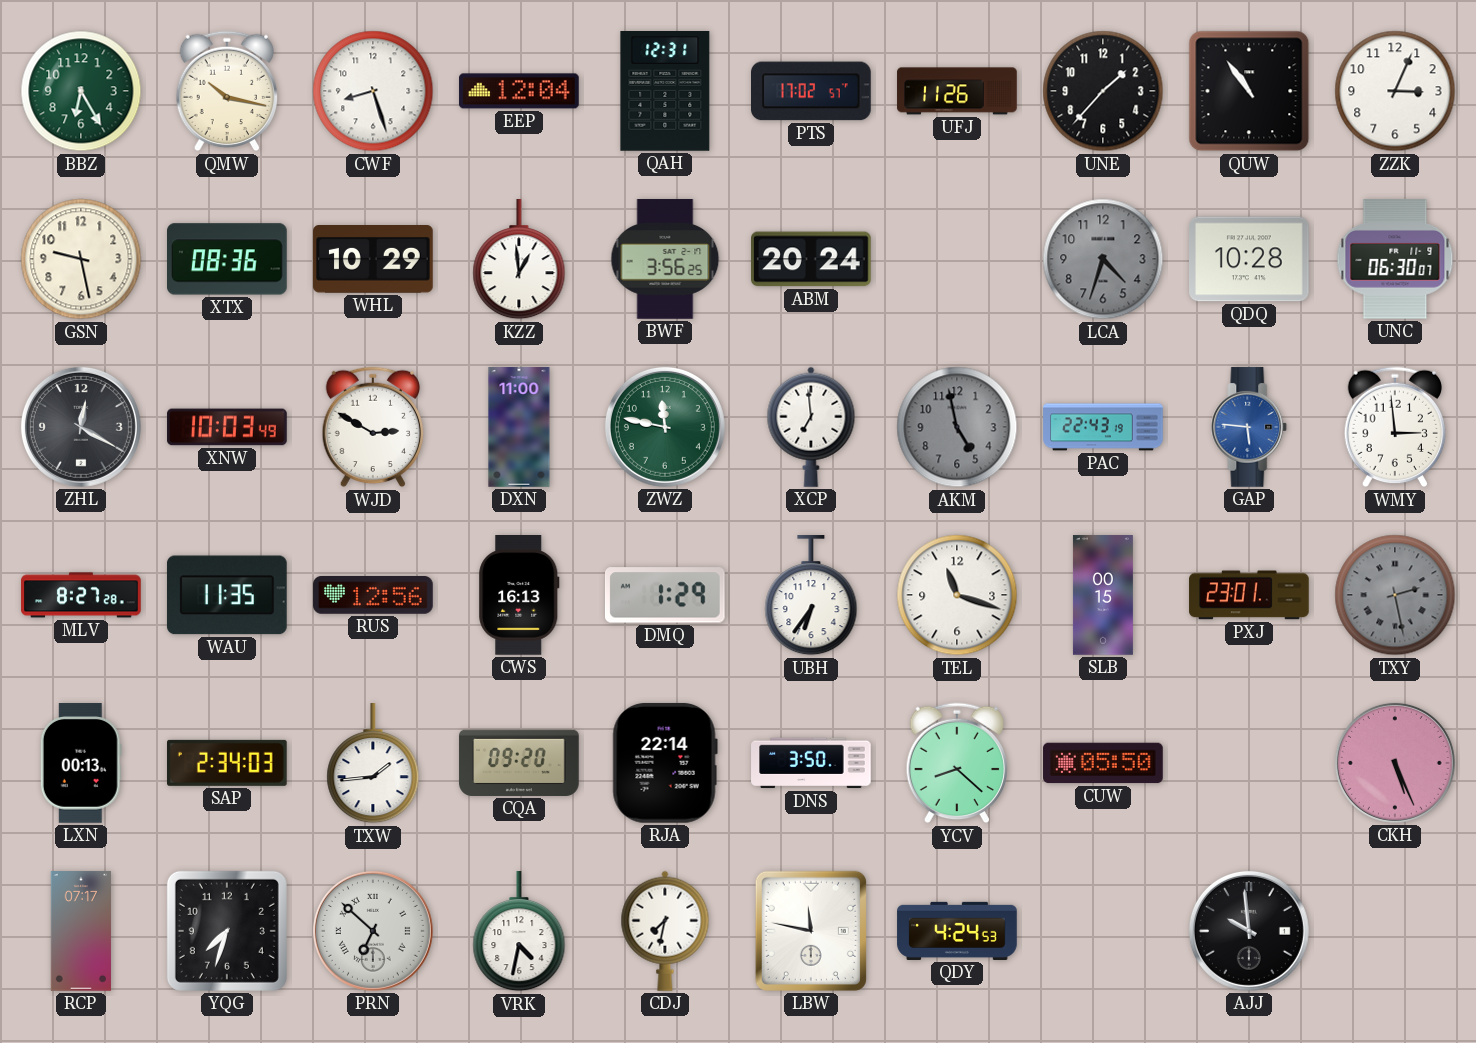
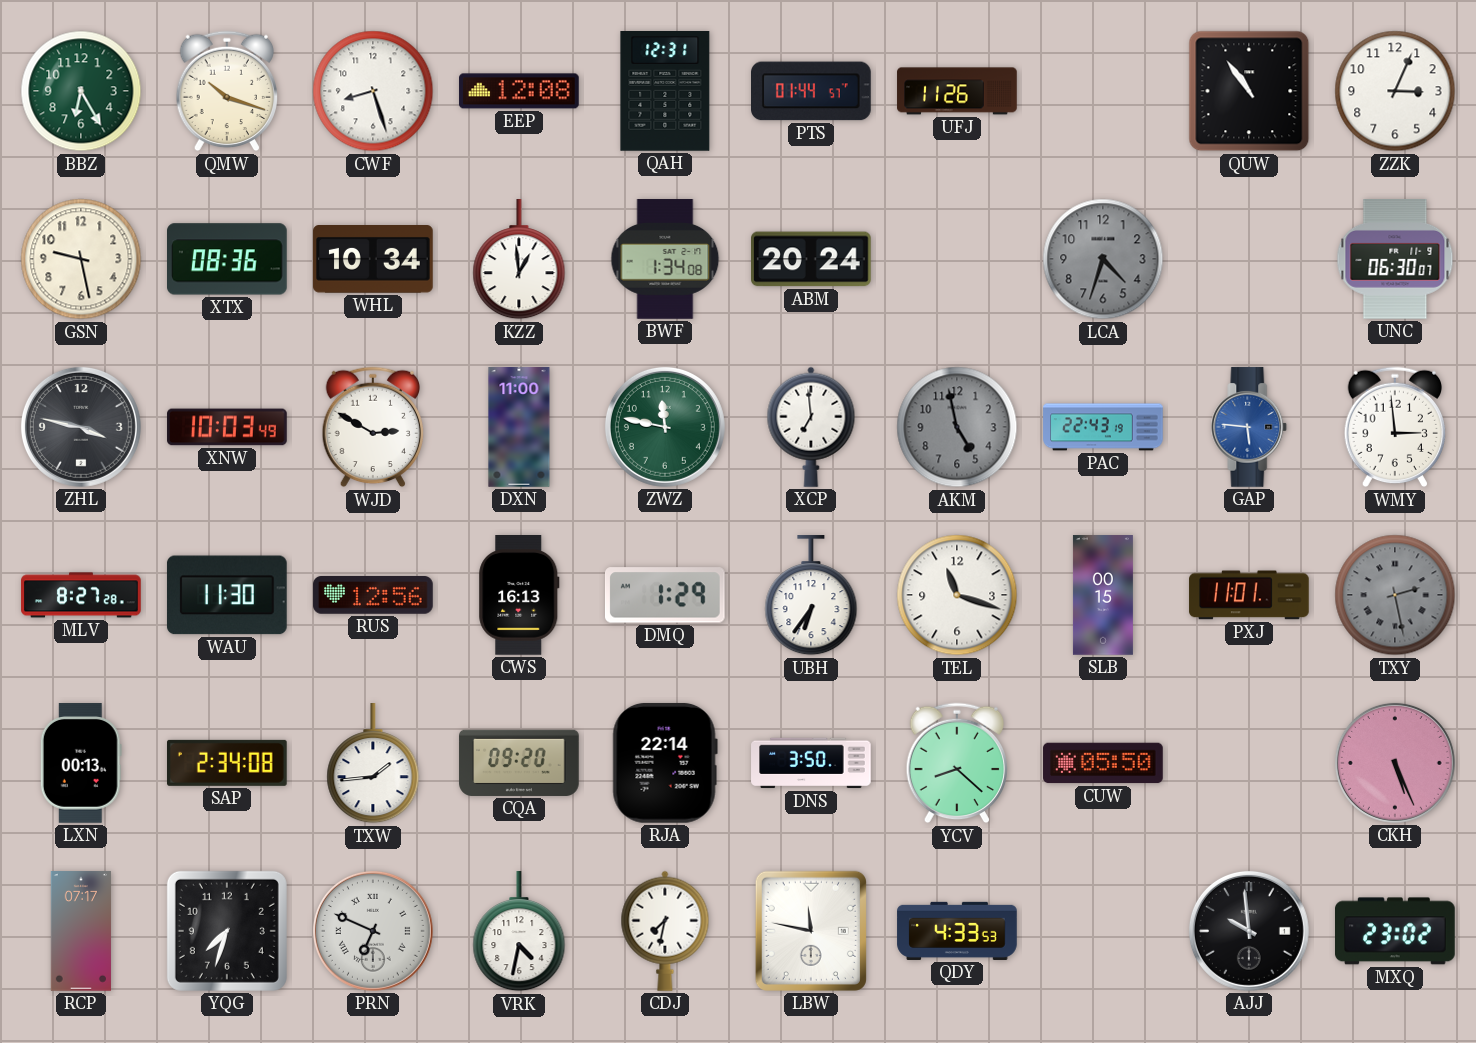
QMW: 10:17 -> 10:18 (226, 91)
EEP: 12:04 -> 12:08 (519, 91)
PTS: 17:02 -> 01:44 (812, 91)
UNE: 1:37 -> none (1103, 91)
WHL: 10:29 -> 10:34 (373, 260)
BWF: 3:56 -> 1:34 (665, 259)
QDQ: 10:28 -> none (1250, 259)
ZHL: 12:20 -> 3:47 (81, 427)
WAU: 11:35 -> 11:30 (227, 595)
PXJ: 23:01 -> 11:01 (1249, 595)
SAP: 2:34:03 -> 2:34:08 (228, 763)
PRN: 6:52 -> 6:49 (373, 931)
QDY: 4:24 -> 4:33 (957, 931)
MXQ: none -> 23:02 (1396, 931)
